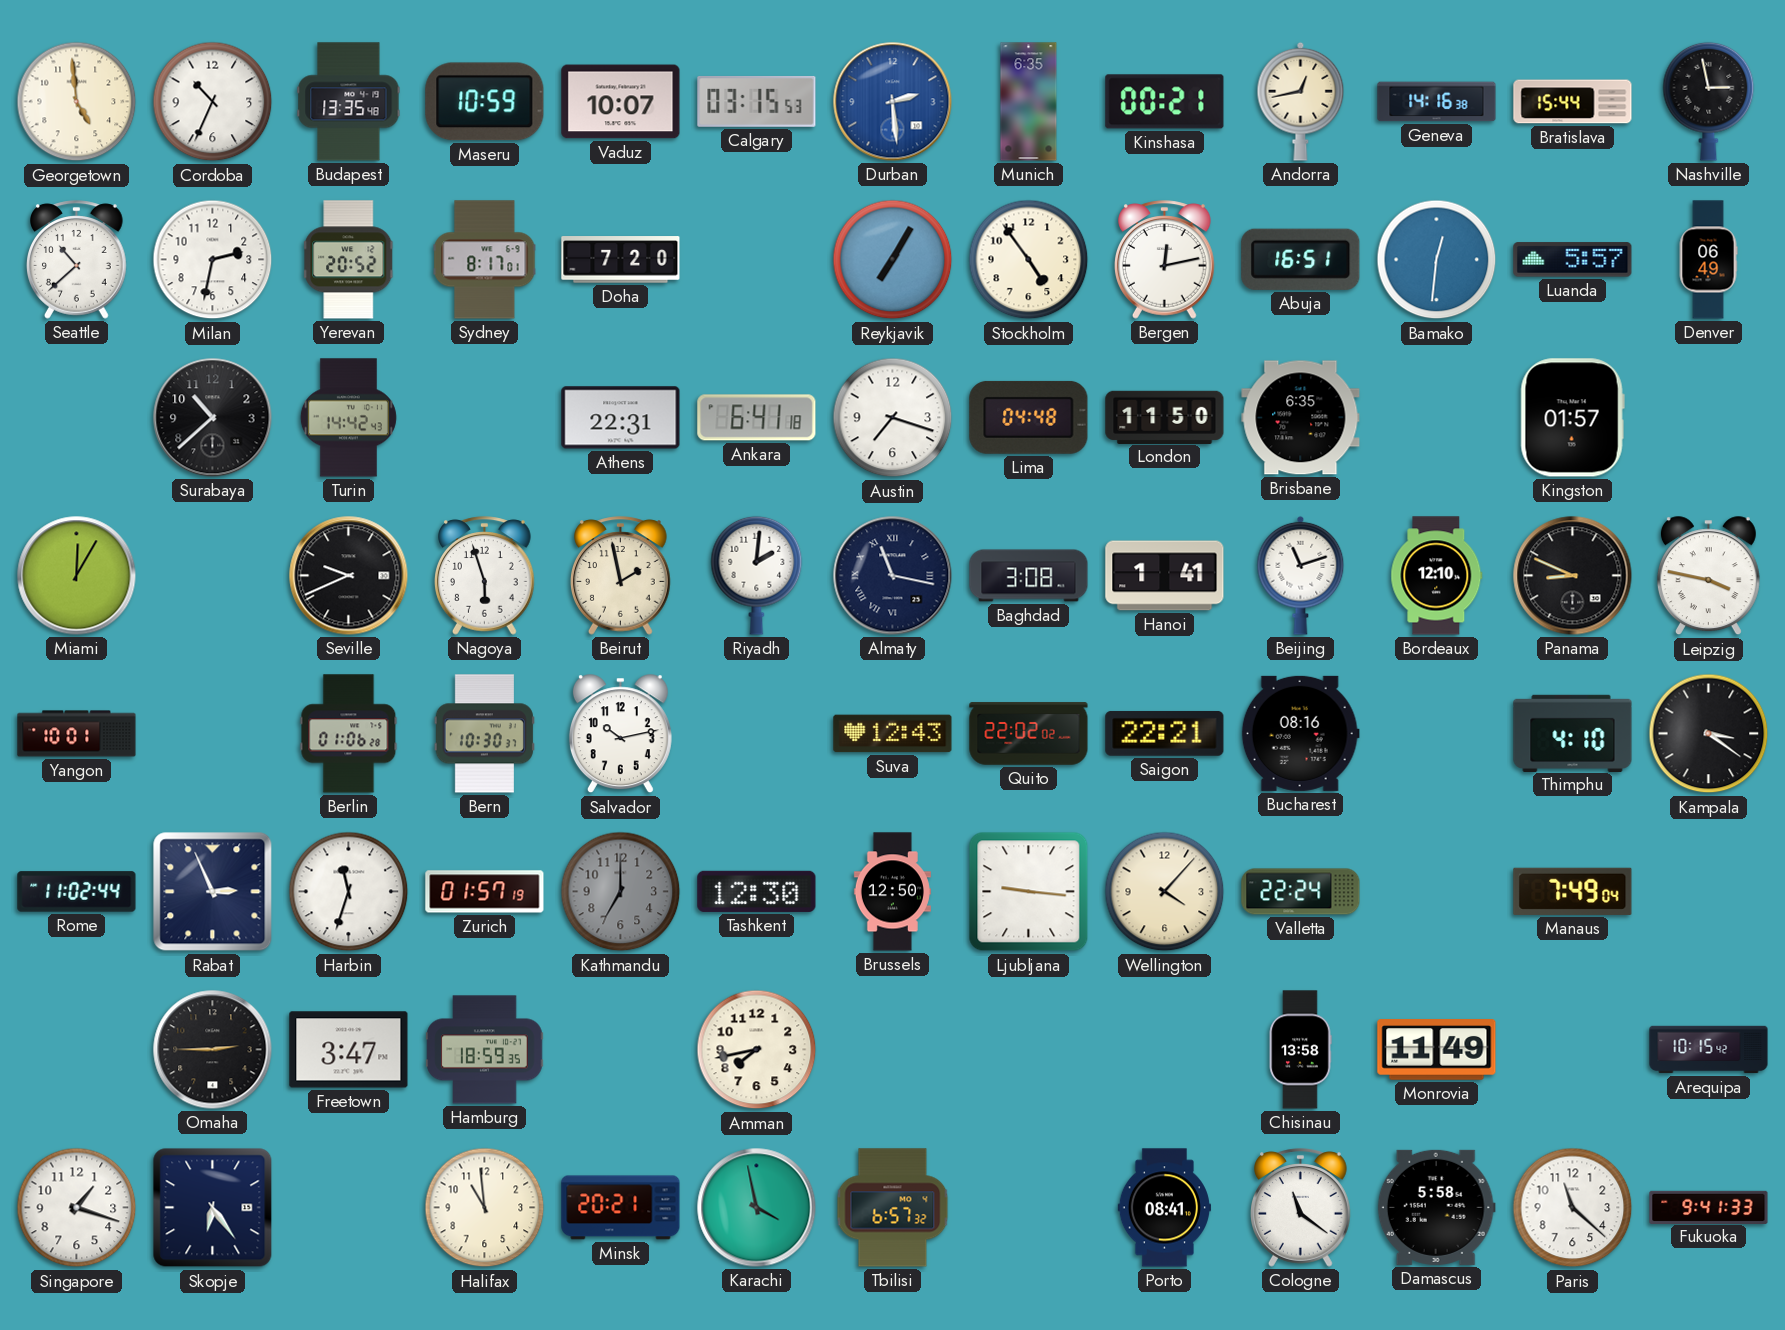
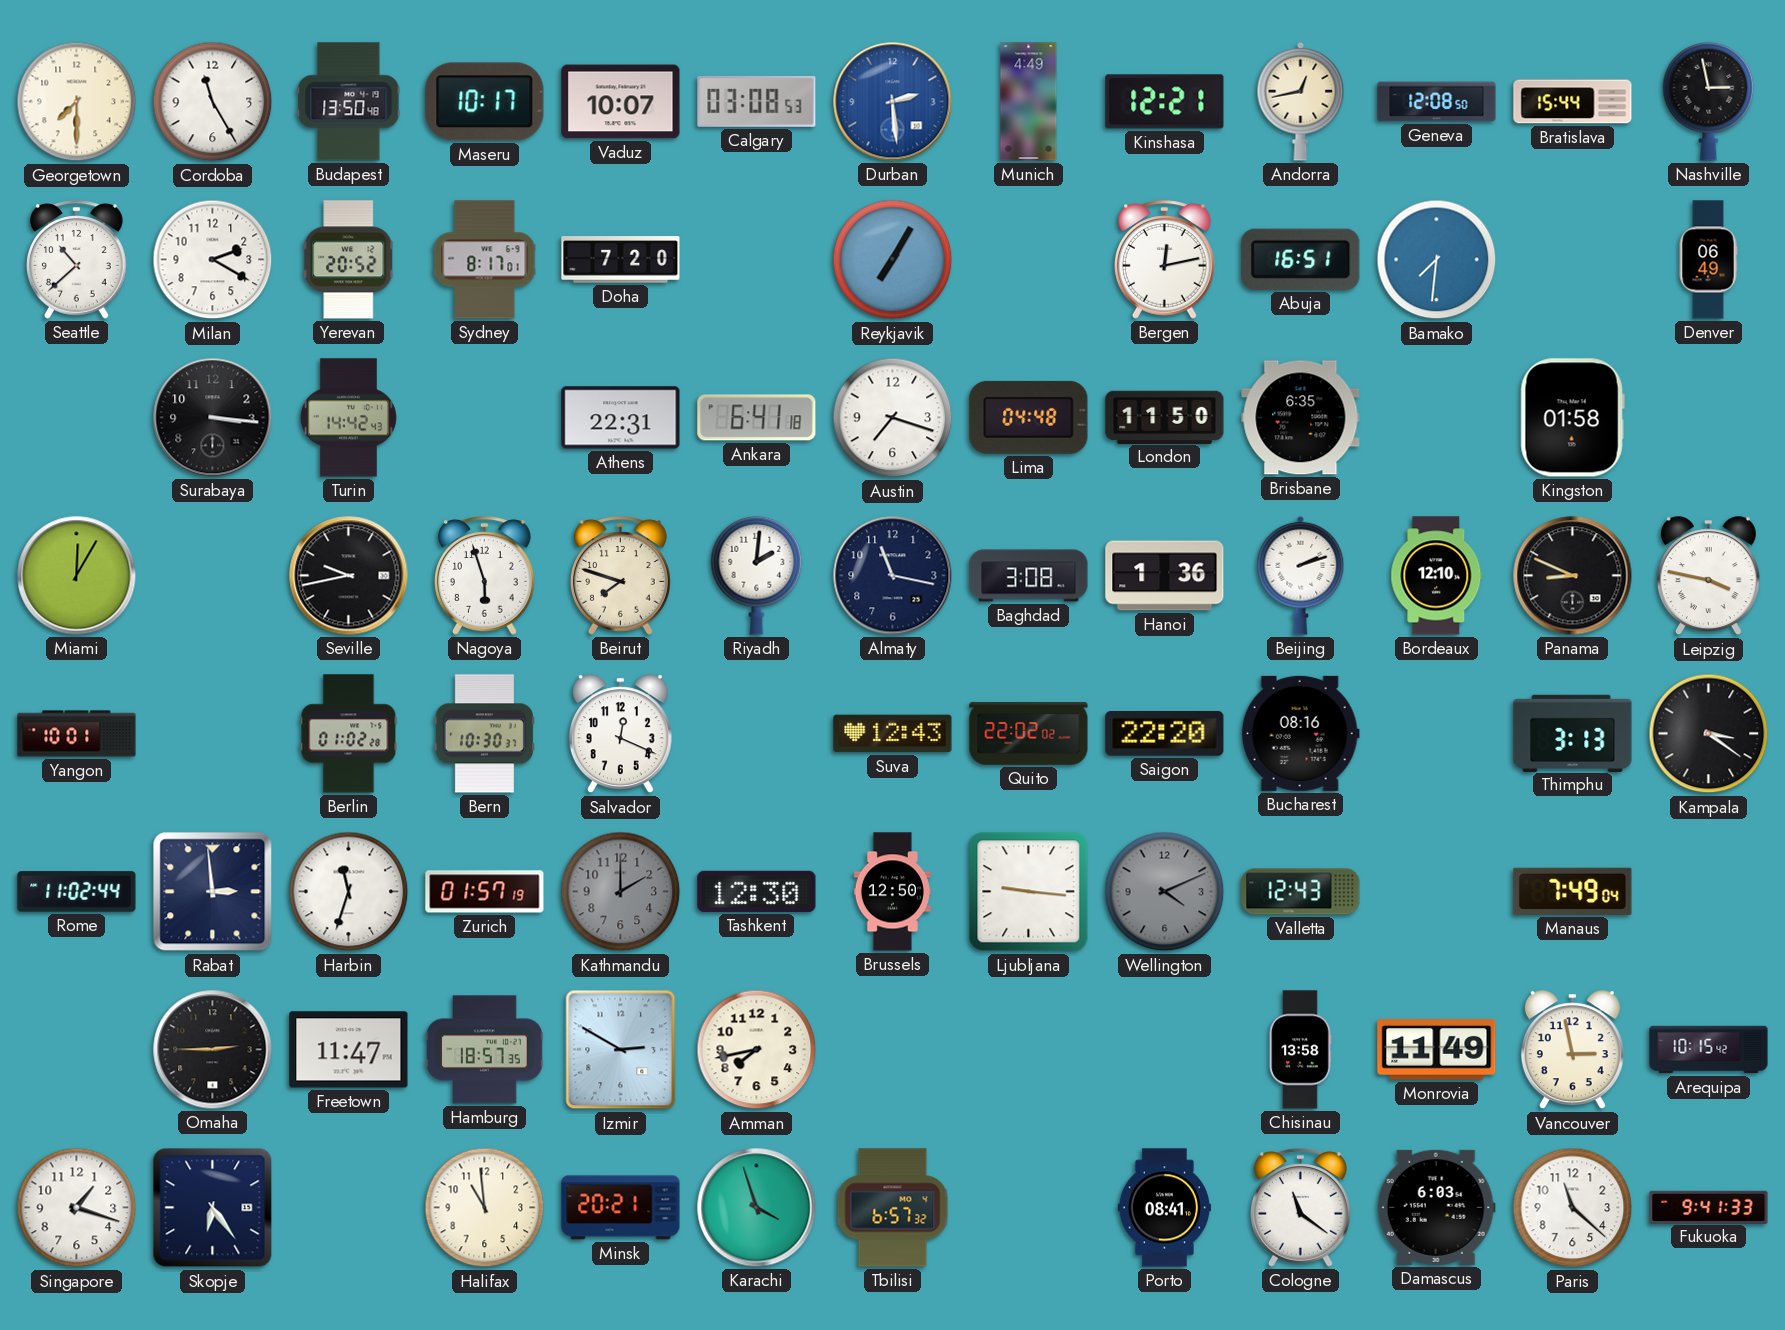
Georgetown: 4:59 -> 7:30 (77, 102)
Cordoba: 10:34 -> 11:25 (213, 102)
Budapest: 13:35 -> 13:50 (349, 102)
Maseru: 10:59 -> 10:17 (485, 102)
Calgary: 03:15 -> 03:08 (757, 101)
Munich: 6:35 -> 4:49 (1029, 102)
Kinshasa: 00:21 -> 12:21 (1165, 102)
Geneva: 14:16 -> 12:08 (1437, 102)
Milan: 2:32 -> 2:20 (213, 260)
Stockholm: 4:54 -> none (1029, 260)
Bamako: 12:31 -> 7:31 (1437, 260)
Luanda: 5:57 -> none (1573, 260)
Surabaya: 10:38 -> 3:16 (213, 418)
Kingston: 01:57 -> 01:58 (1572, 418)
Seville: 9:41 -> 9:43 (349, 576)
Beirut: 1:58 -> 7:48 (621, 576)
Almaty numerals: Roman -> Arabic (893, 576)
Hanoi: 1:41 -> 1:36 (1165, 576)
Beijing: 11:12 -> 2:12 (1301, 575)
Berlin: 01:06 -> 01:02 (349, 734)
Salvador: 10:13 -> 12:19 (620, 734)
Saigon: 22:21 -> 22:20 (1165, 733)
Thimphu: 4:10 -> 3:13 (1573, 733)
Rabat: 2:56 -> 2:59 (213, 892)
Kathmandu: 7:00 -> 2:00 (621, 892)
Wellington: 4:07 -> 4:11 (1165, 892)
Wellington dial: cream -> grey (1165, 892)
Valletta: 22:24 -> 12:43 (1301, 892)
Freetown: 3:47 -> 11:47 (349, 1050)
Hamburg: 18:59 -> 18:57 (485, 1050)
Izmir: none -> 2:50 (621, 1050)
Vancouver: none -> 2:58 (1572, 1050)
Karachi: 3:58 -> 3:57 (757, 1208)
Damascus: 5:58 -> 6:03 (1436, 1207)
